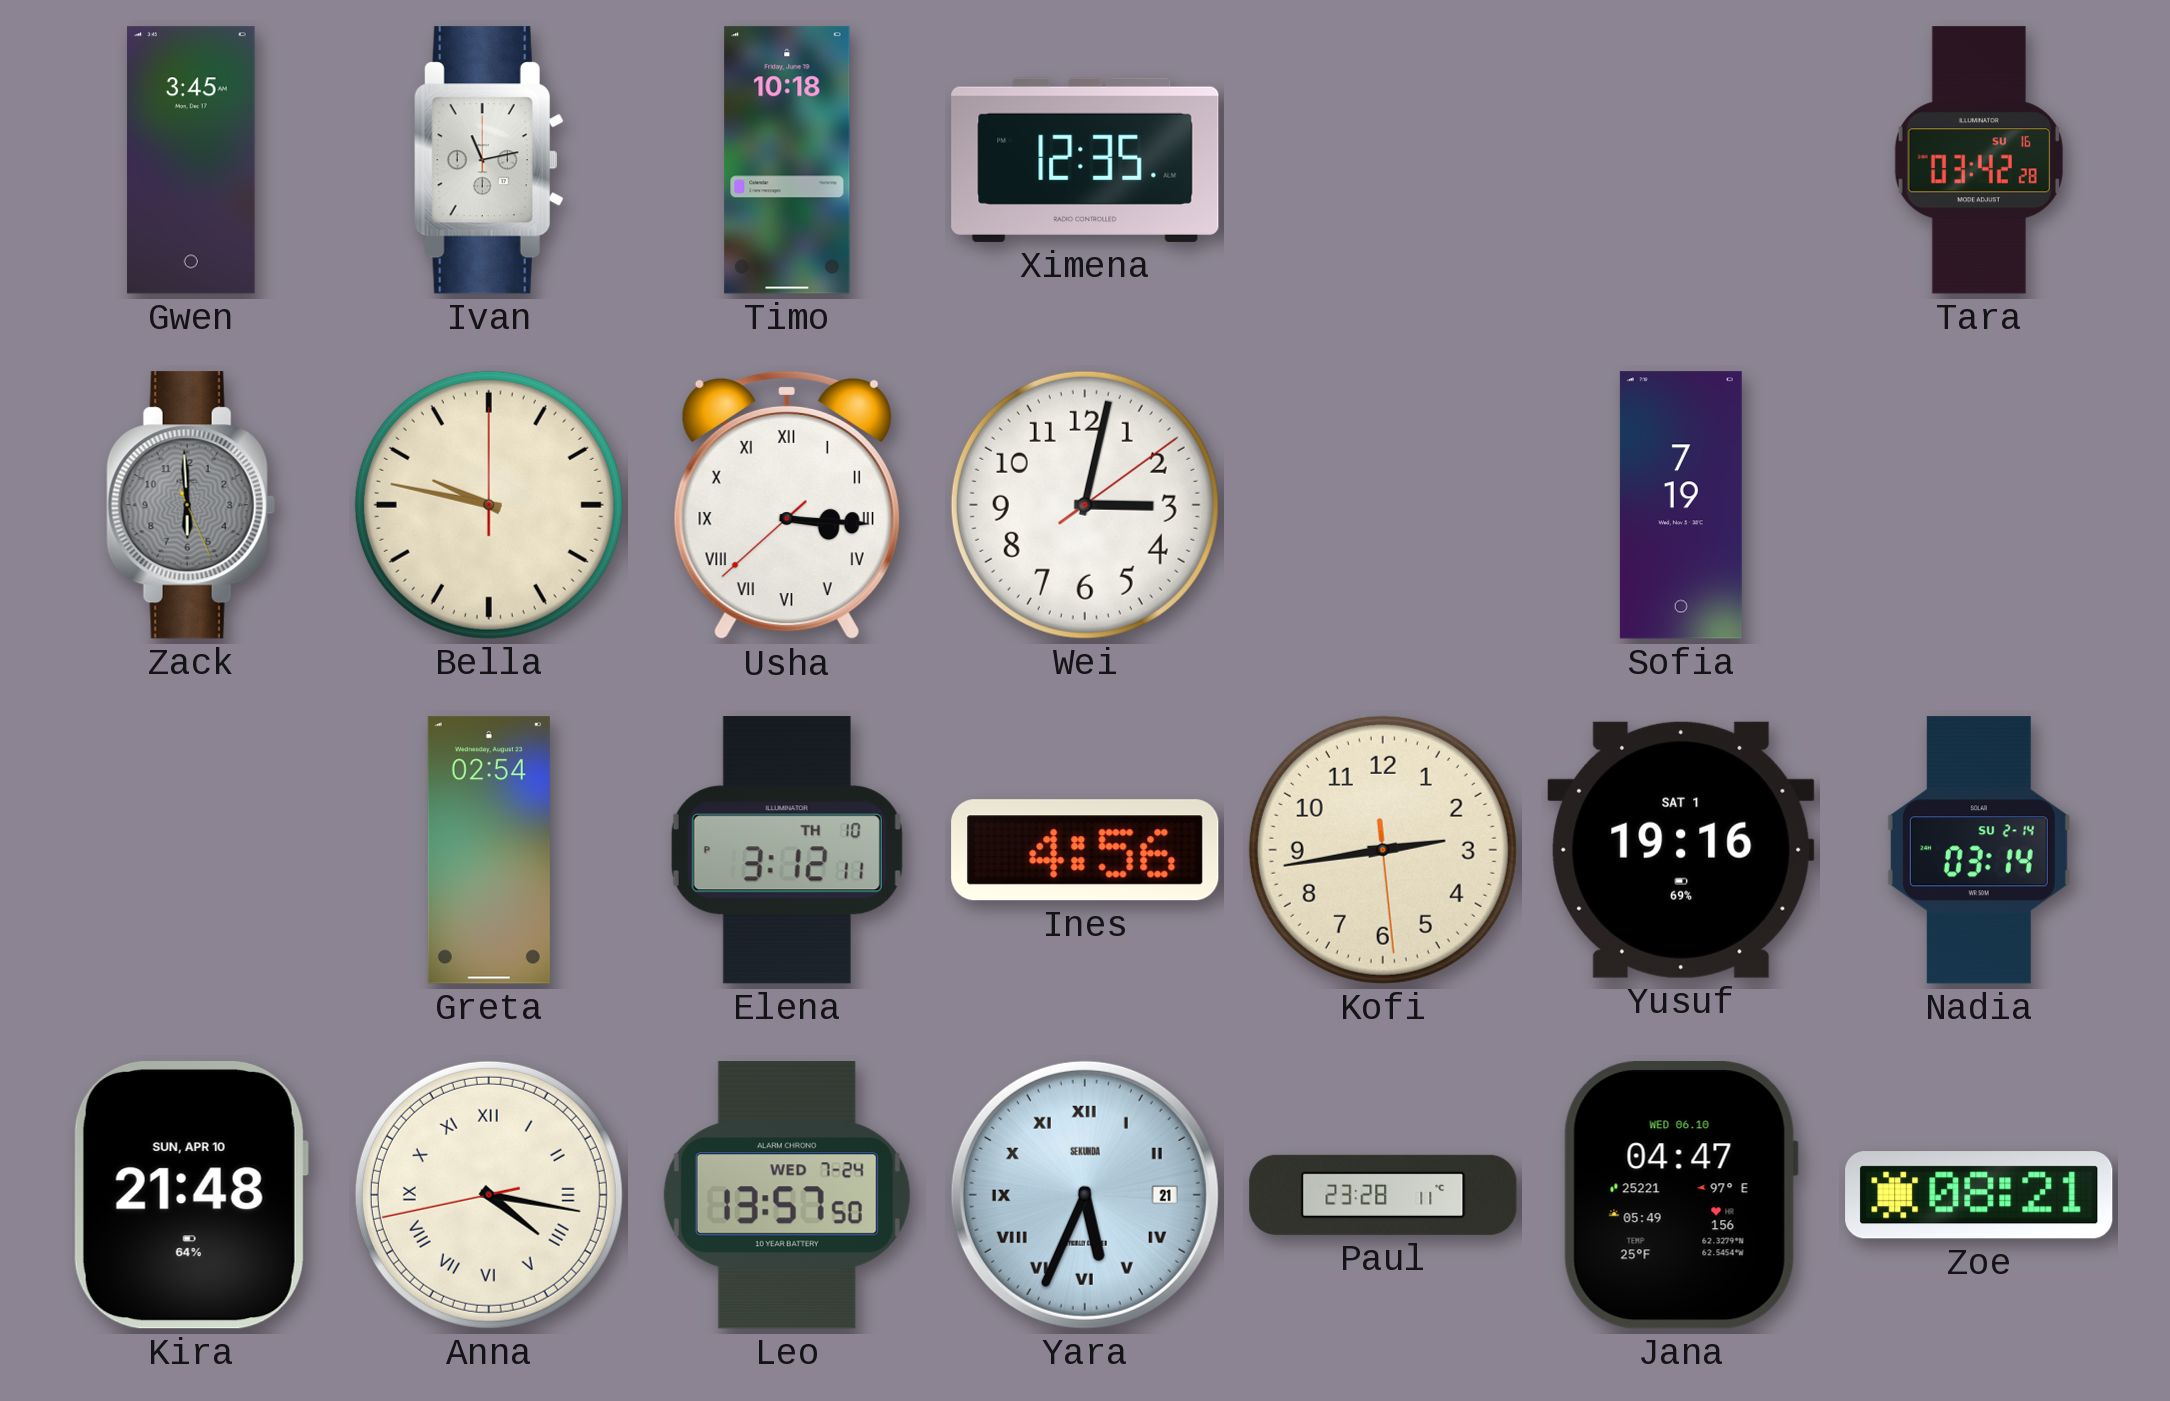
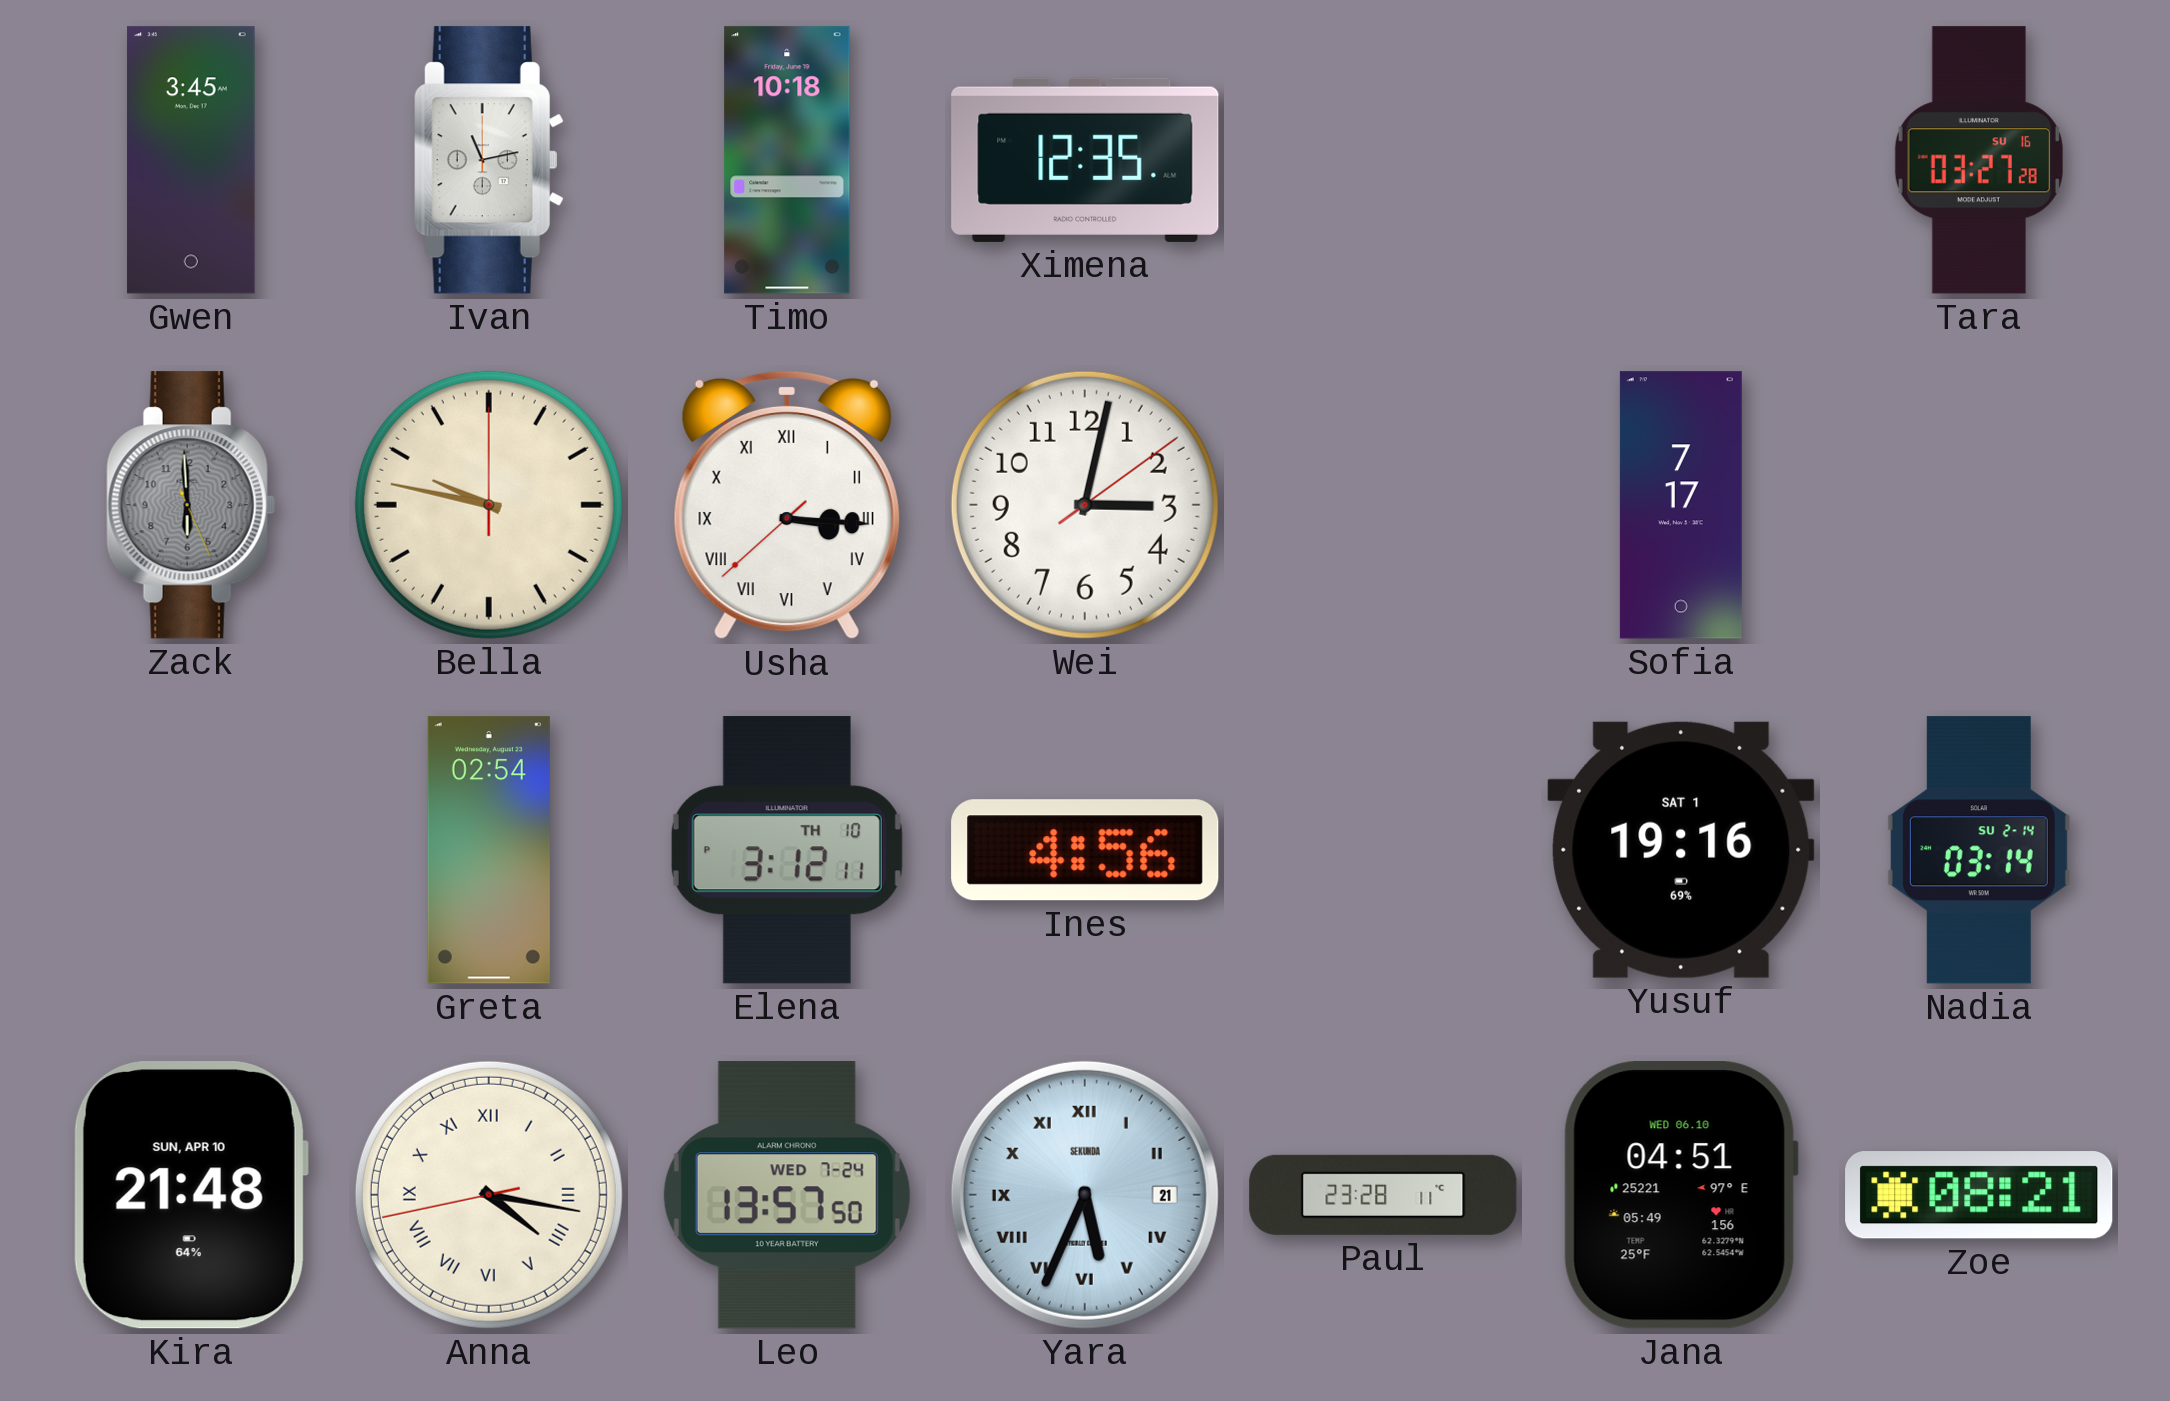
Tara: 03:42 -> 03:27 (1979, 160)
Sofia: 7:19 -> 7:17 (1681, 505)
Kofi: 2:43 -> none (1383, 850)
Jana: 04:47 -> 04:51 (1681, 1195)
